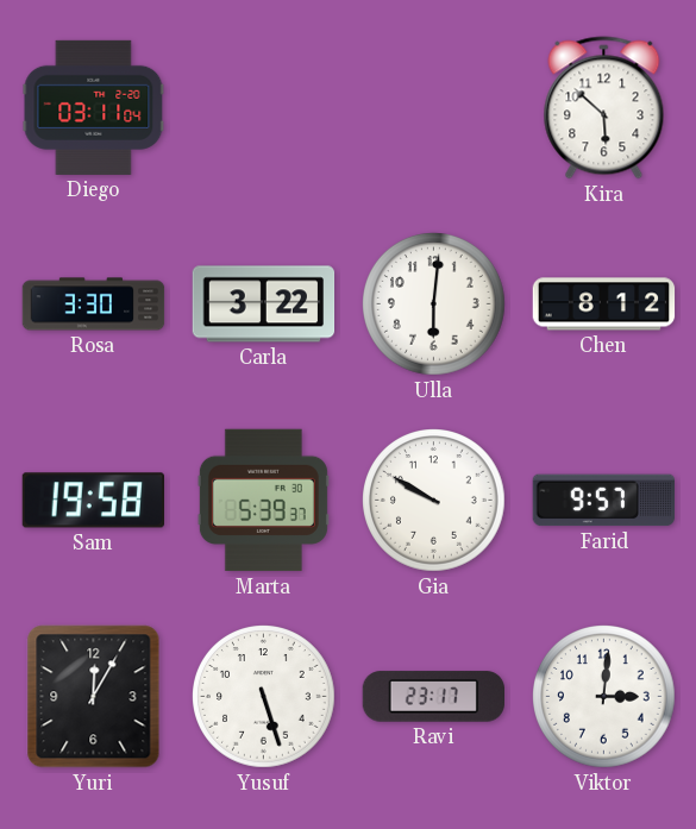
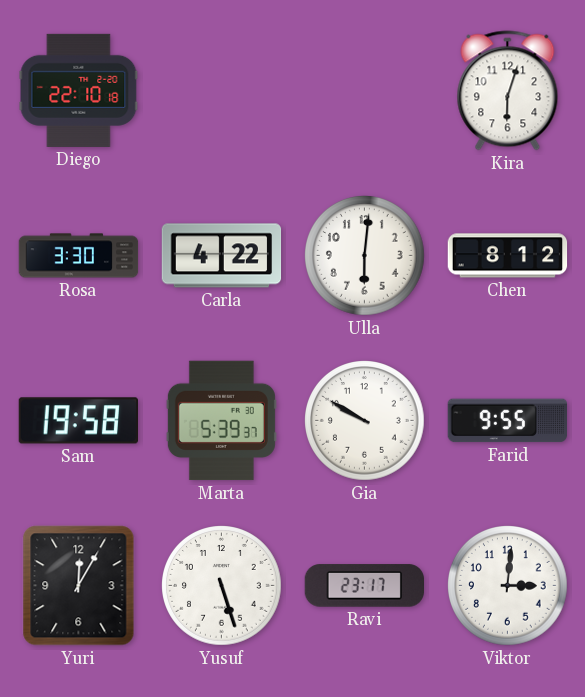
Diego: 03:11 -> 22:10 (79, 90)
Kira: 5:52 -> 6:03 (508, 91)
Carla: 3:22 -> 4:22 (222, 256)
Farid: 9:57 -> 9:55 (507, 421)
